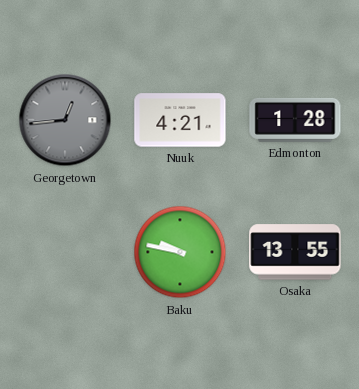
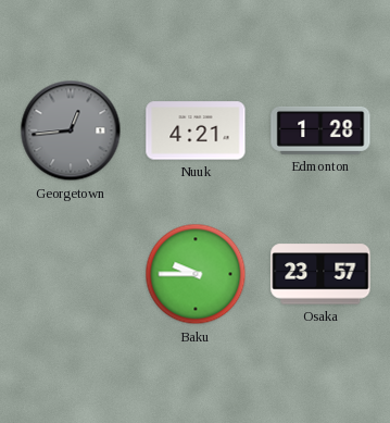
Baku: 9:47 -> 9:45 (196, 274)
Osaka: 13:55 -> 23:57 (320, 274)
